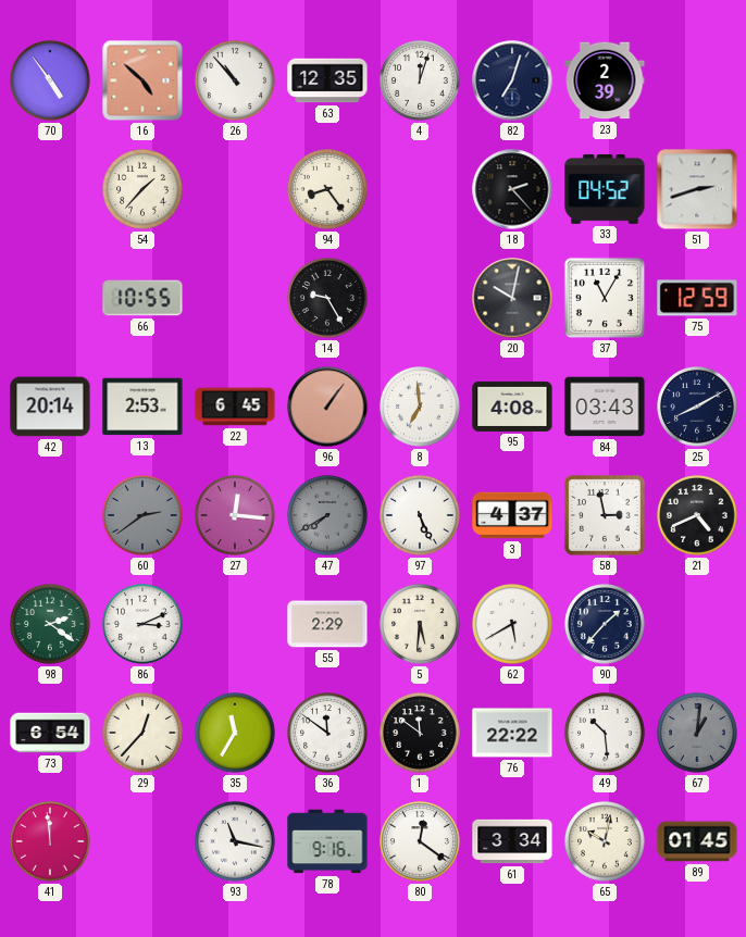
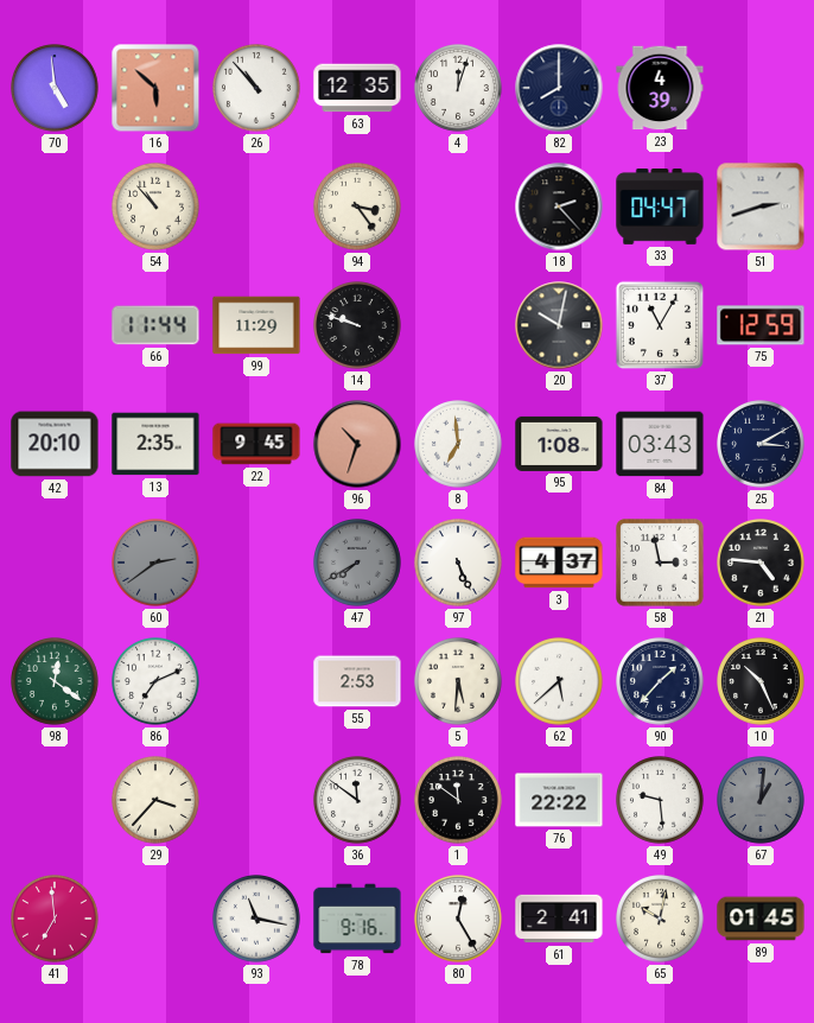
70: 4:54 -> 4:59 (56, 89)
16: 4:52 -> 5:52 (155, 88)
82: 7:03 -> 8:00 (559, 88)
23: 2:39 -> 4:39 (660, 88)
54: 1:37 -> 10:53 (157, 208)
94: 8:24 -> 3:24 (358, 208)
33: 04:52 -> 04:47 (660, 208)
66: 10:55 -> 11:44 (155, 325)
99: none -> 11:29 (256, 325)
14: 9:25 -> 9:48 (358, 326)
42: 20:14 -> 20:10 (55, 444)
13: 2:53 -> 2:35 (155, 444)
22: 6:45 -> 9:45 (256, 444)
96: 1:06 -> 10:33 (357, 444)
95: 4:08 -> 1:08 (559, 444)
25: 8:10 -> 3:10 (762, 445)
27: 12:16 -> none (236, 516)
21: 4:41 -> 4:46 (762, 564)
98: 2:21 -> 12:21 (56, 682)
86: 3:11 -> 7:11 (157, 682)
55: 2:29 -> 2:53 (357, 681)
62: 5:40 -> 5:38 (560, 682)
10: none -> 10:26 (762, 682)
73: 6:54 -> none (50, 733)
29: 12:37 -> 3:37 (157, 801)
35: 11:35 -> none (236, 734)
49: 10:29 -> 9:29 (661, 801)
41: 11:59 -> 6:59 (56, 920)
80: 12:21 -> 12:25 (459, 920)
61: 3:34 -> 2:41 (559, 919)
